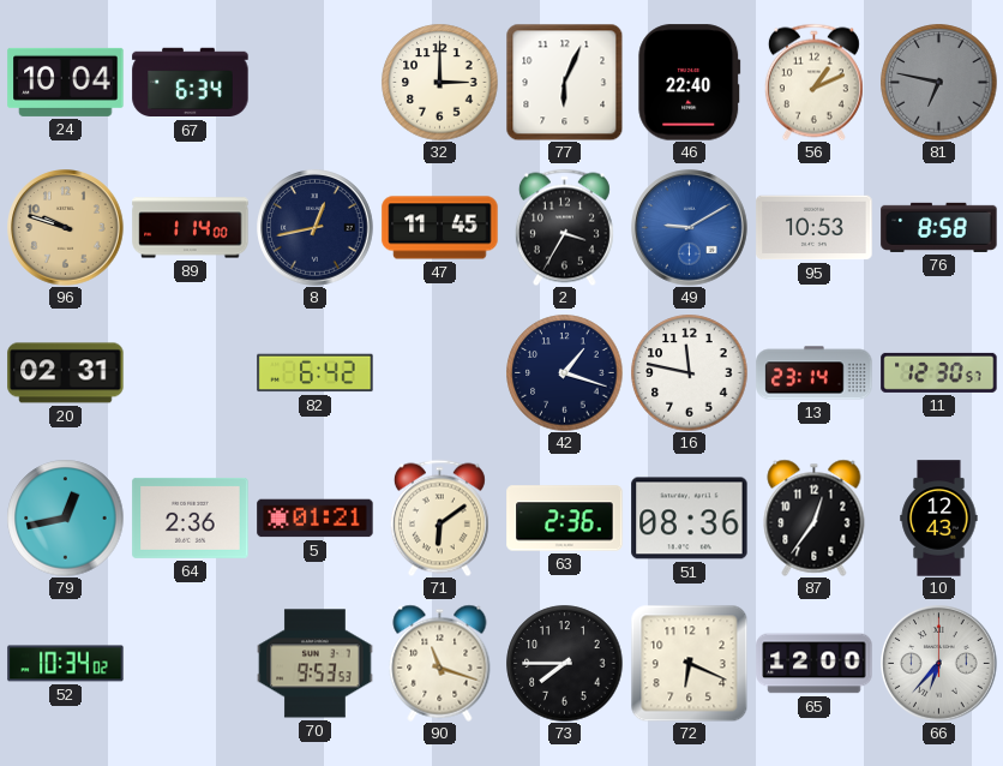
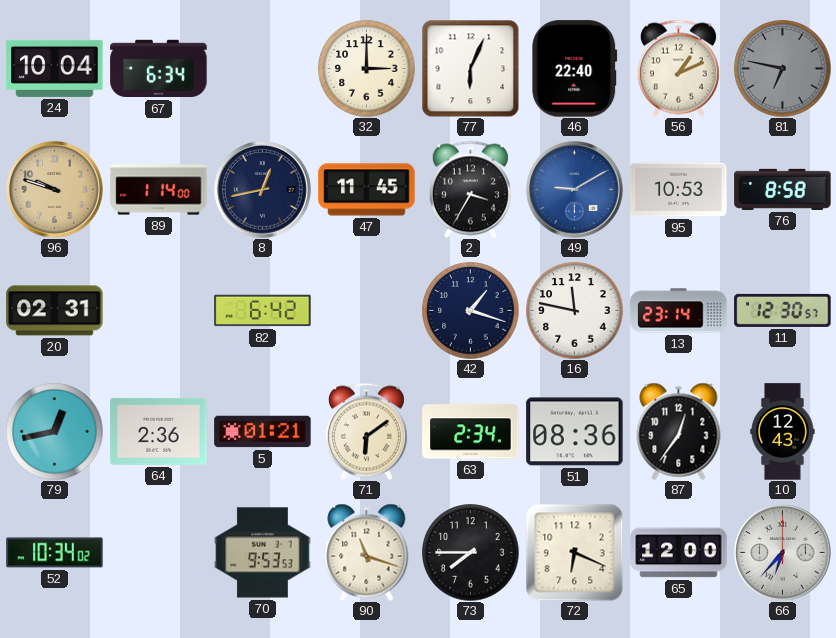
63: 2:36 -> 2:34 (471, 432)
